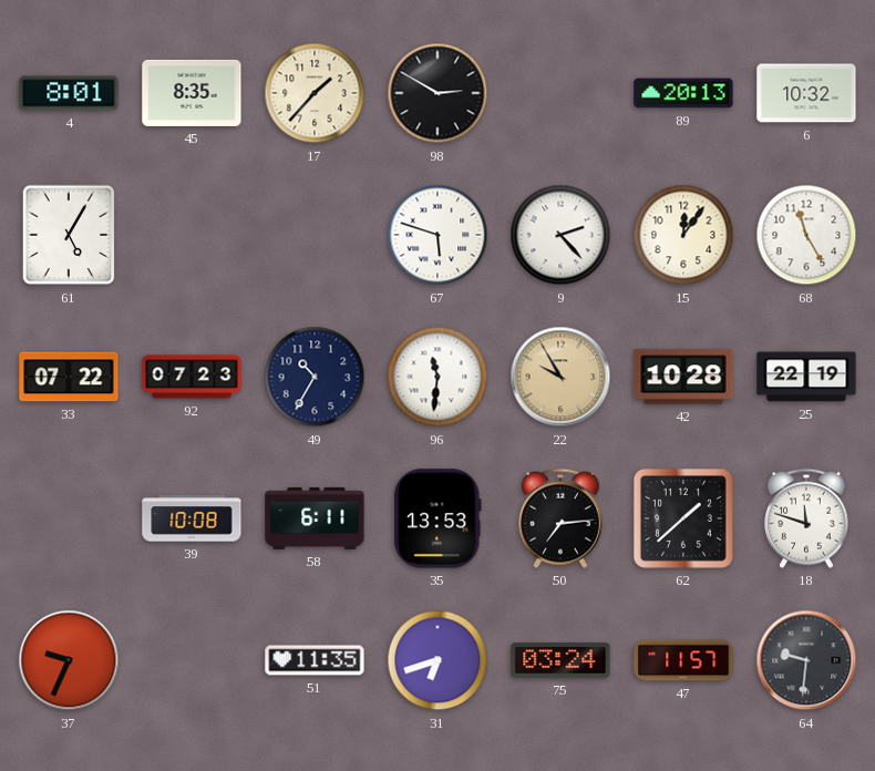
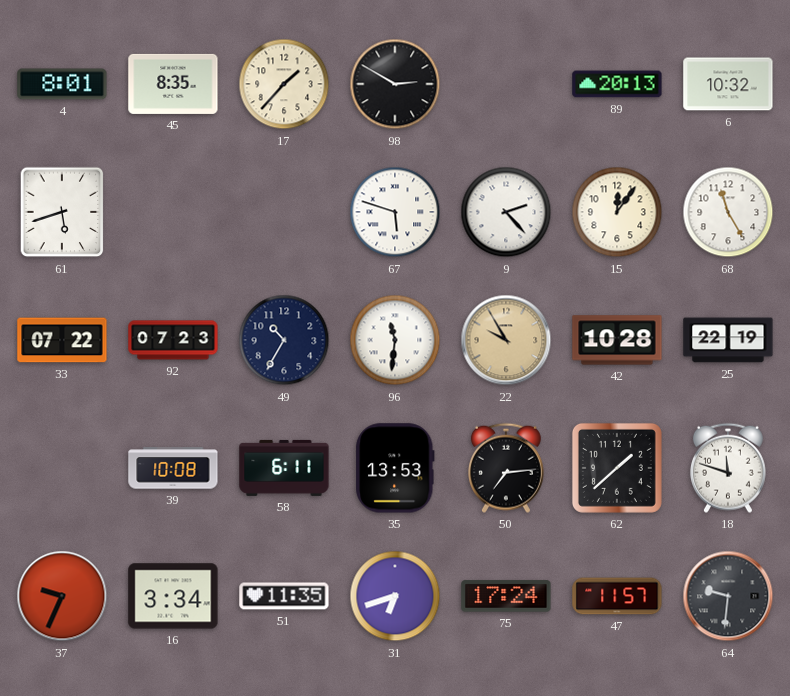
61: 5:05 -> 5:42 (62, 212)
16: none -> 3:34 (173, 596)
75: 03:24 -> 17:24 (506, 596)
